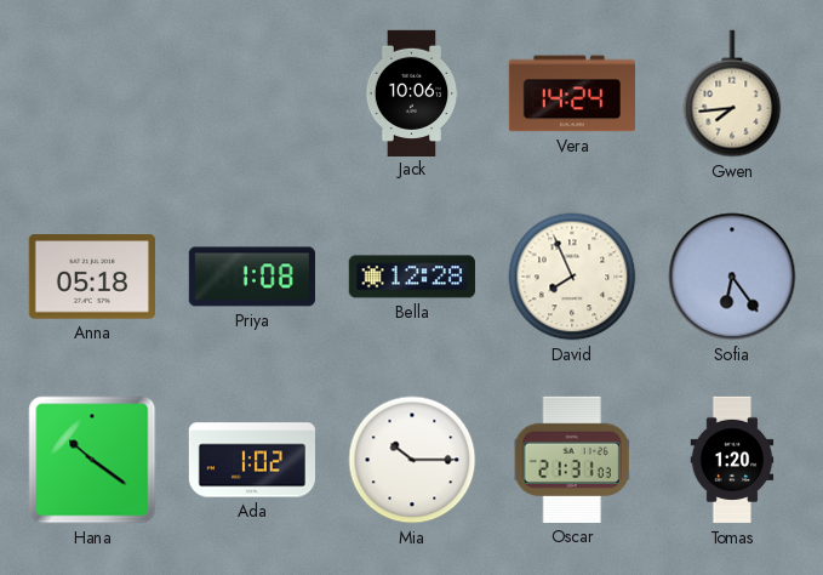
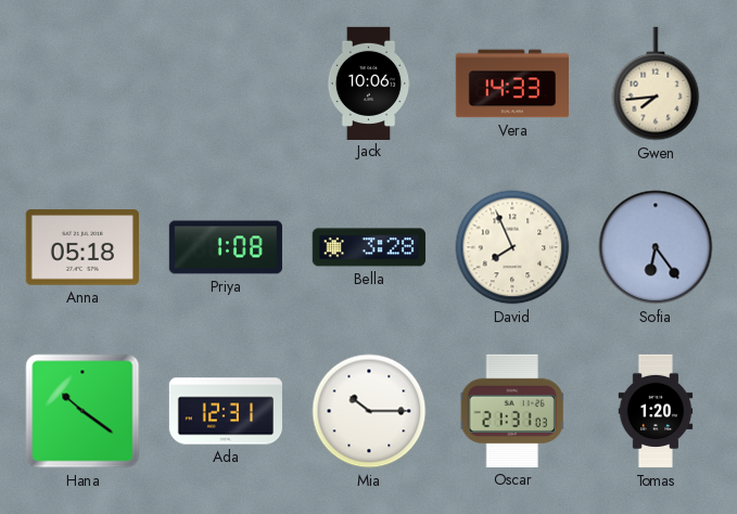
Vera: 14:24 -> 14:33 (512, 83)
Bella: 12:28 -> 3:28 (369, 247)
Ada: 1:02 -> 12:31 (225, 411)
